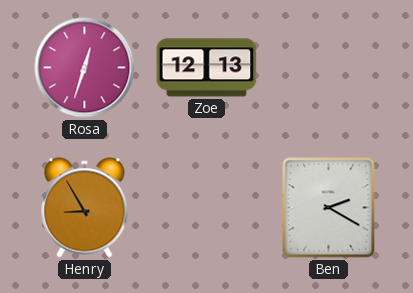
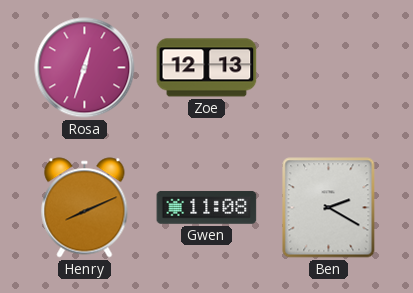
Henry: 8:55 -> 8:11 (85, 208)
Gwen: none -> 11:08 (207, 208)
